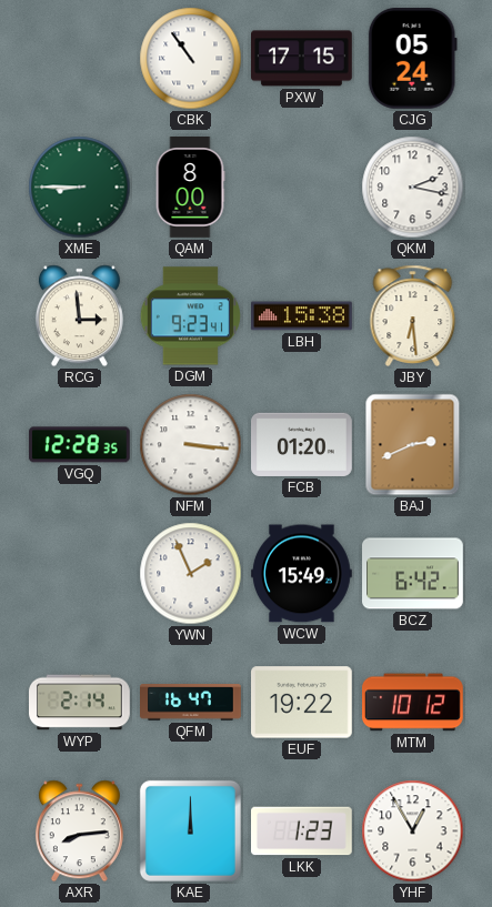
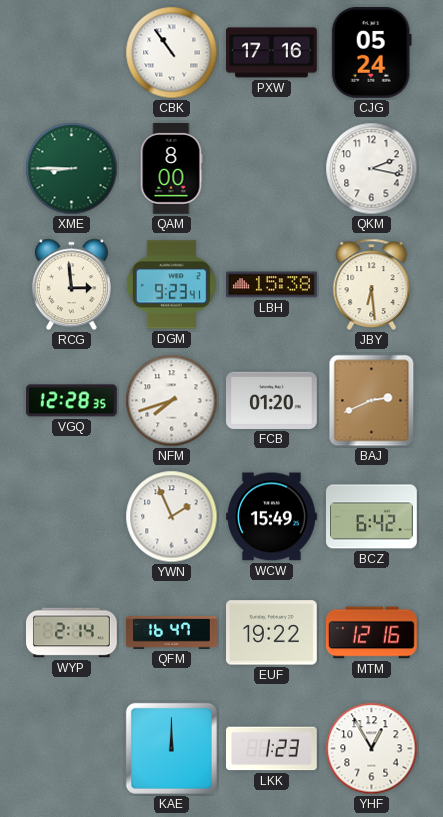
PXW: 17:15 -> 17:16 (272, 53)
NFM: 3:16 -> 7:42 (172, 401)
MTM: 10:12 -> 12:16 (372, 633)
AXR: 8:14 -> none (79, 832)
